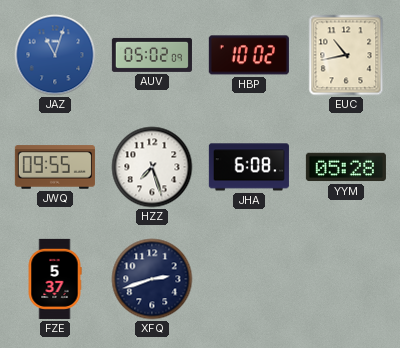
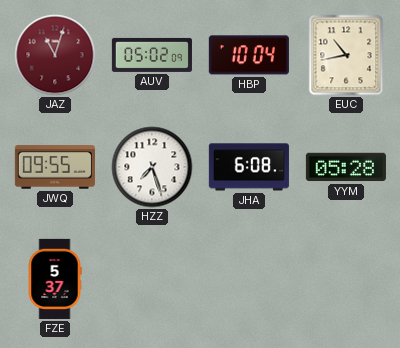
JAZ dial: blue -> burgundy (55, 55)
HBP: 10:02 -> 10:04 (249, 55)
XFQ: 2:42 -> none (152, 279)
